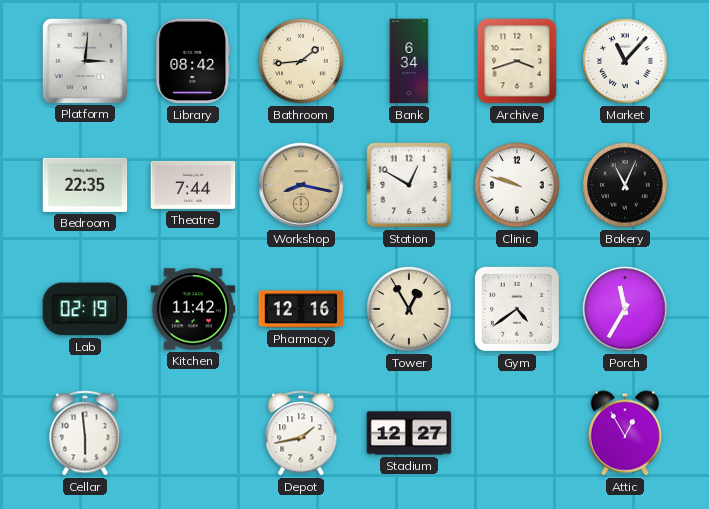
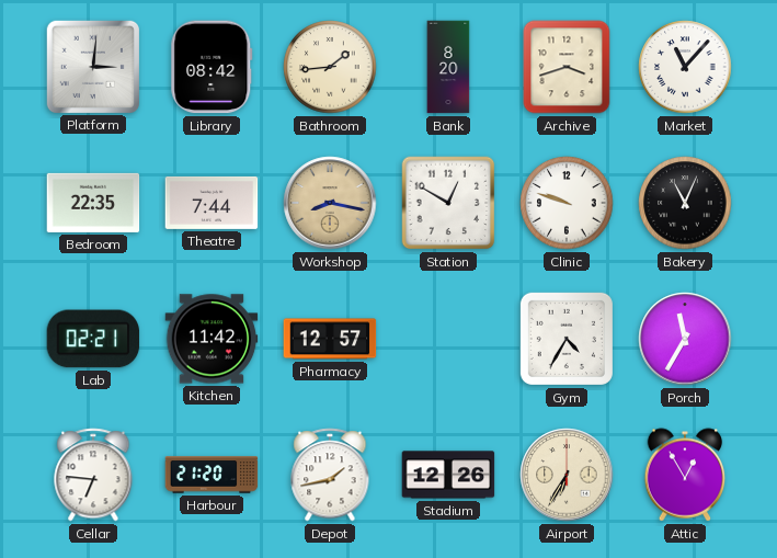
Bank: 6:34 -> 8:20 (448, 67)
Lab: 02:19 -> 02:21 (93, 339)
Pharmacy: 12:16 -> 12:57 (330, 339)
Tower: 12:55 -> none (409, 309)
Gym: 4:39 -> 4:35 (567, 339)
Cellar: 5:59 -> 6:46 (93, 475)
Harbour: none -> 21:20 (212, 475)
Stadium: 12:27 -> 12:26 (448, 475)
Airport: none -> 6:35 (567, 475)
